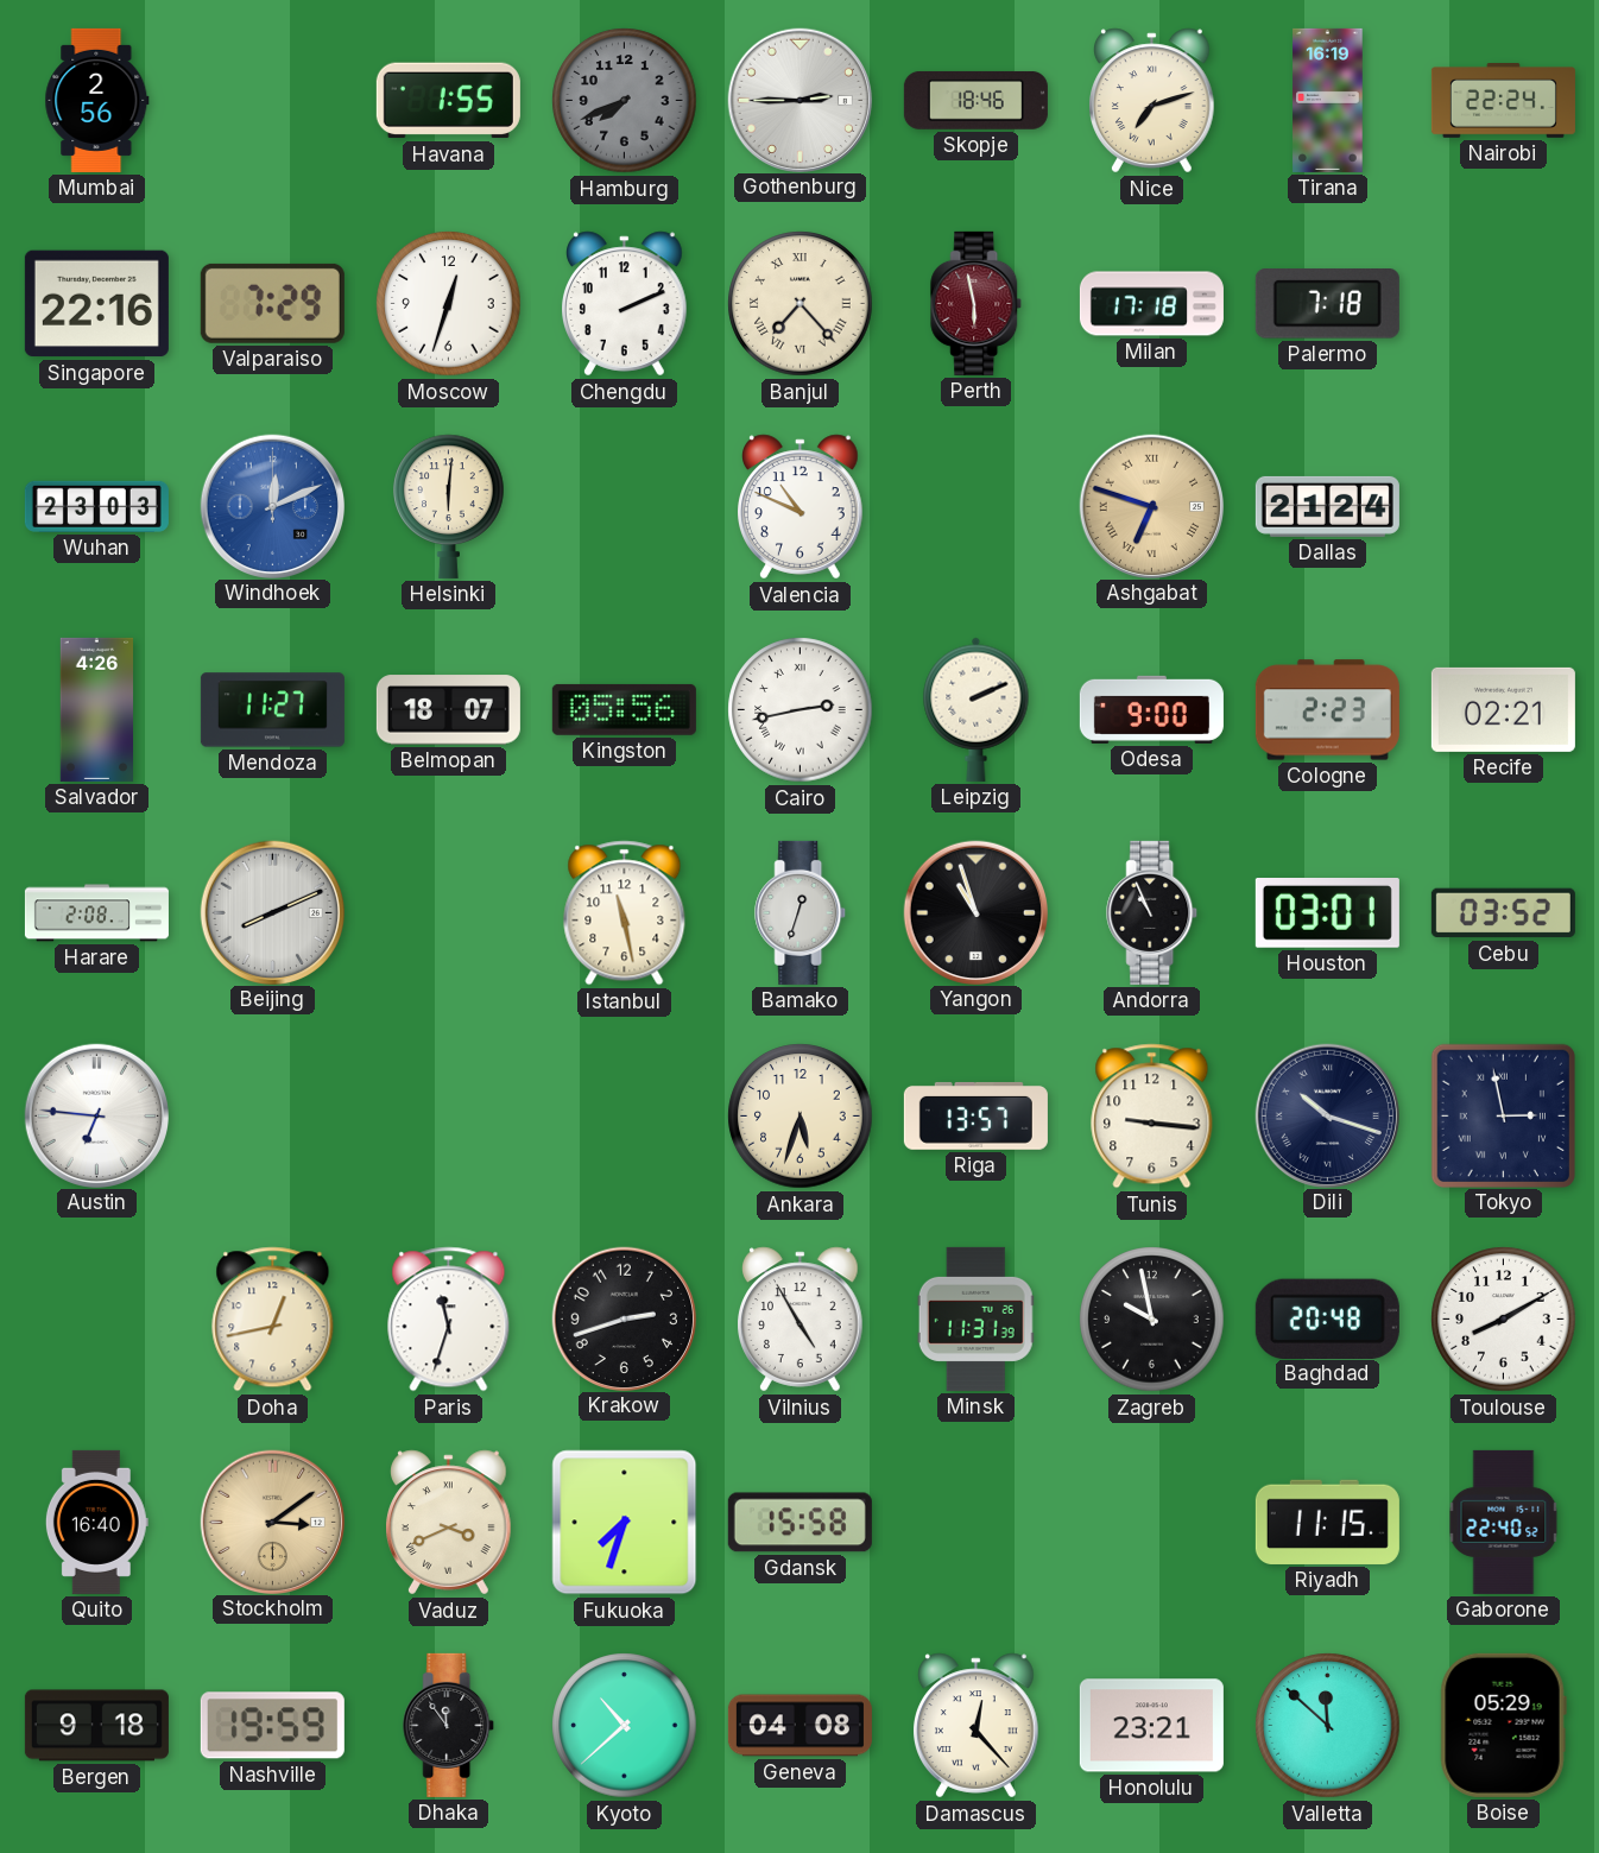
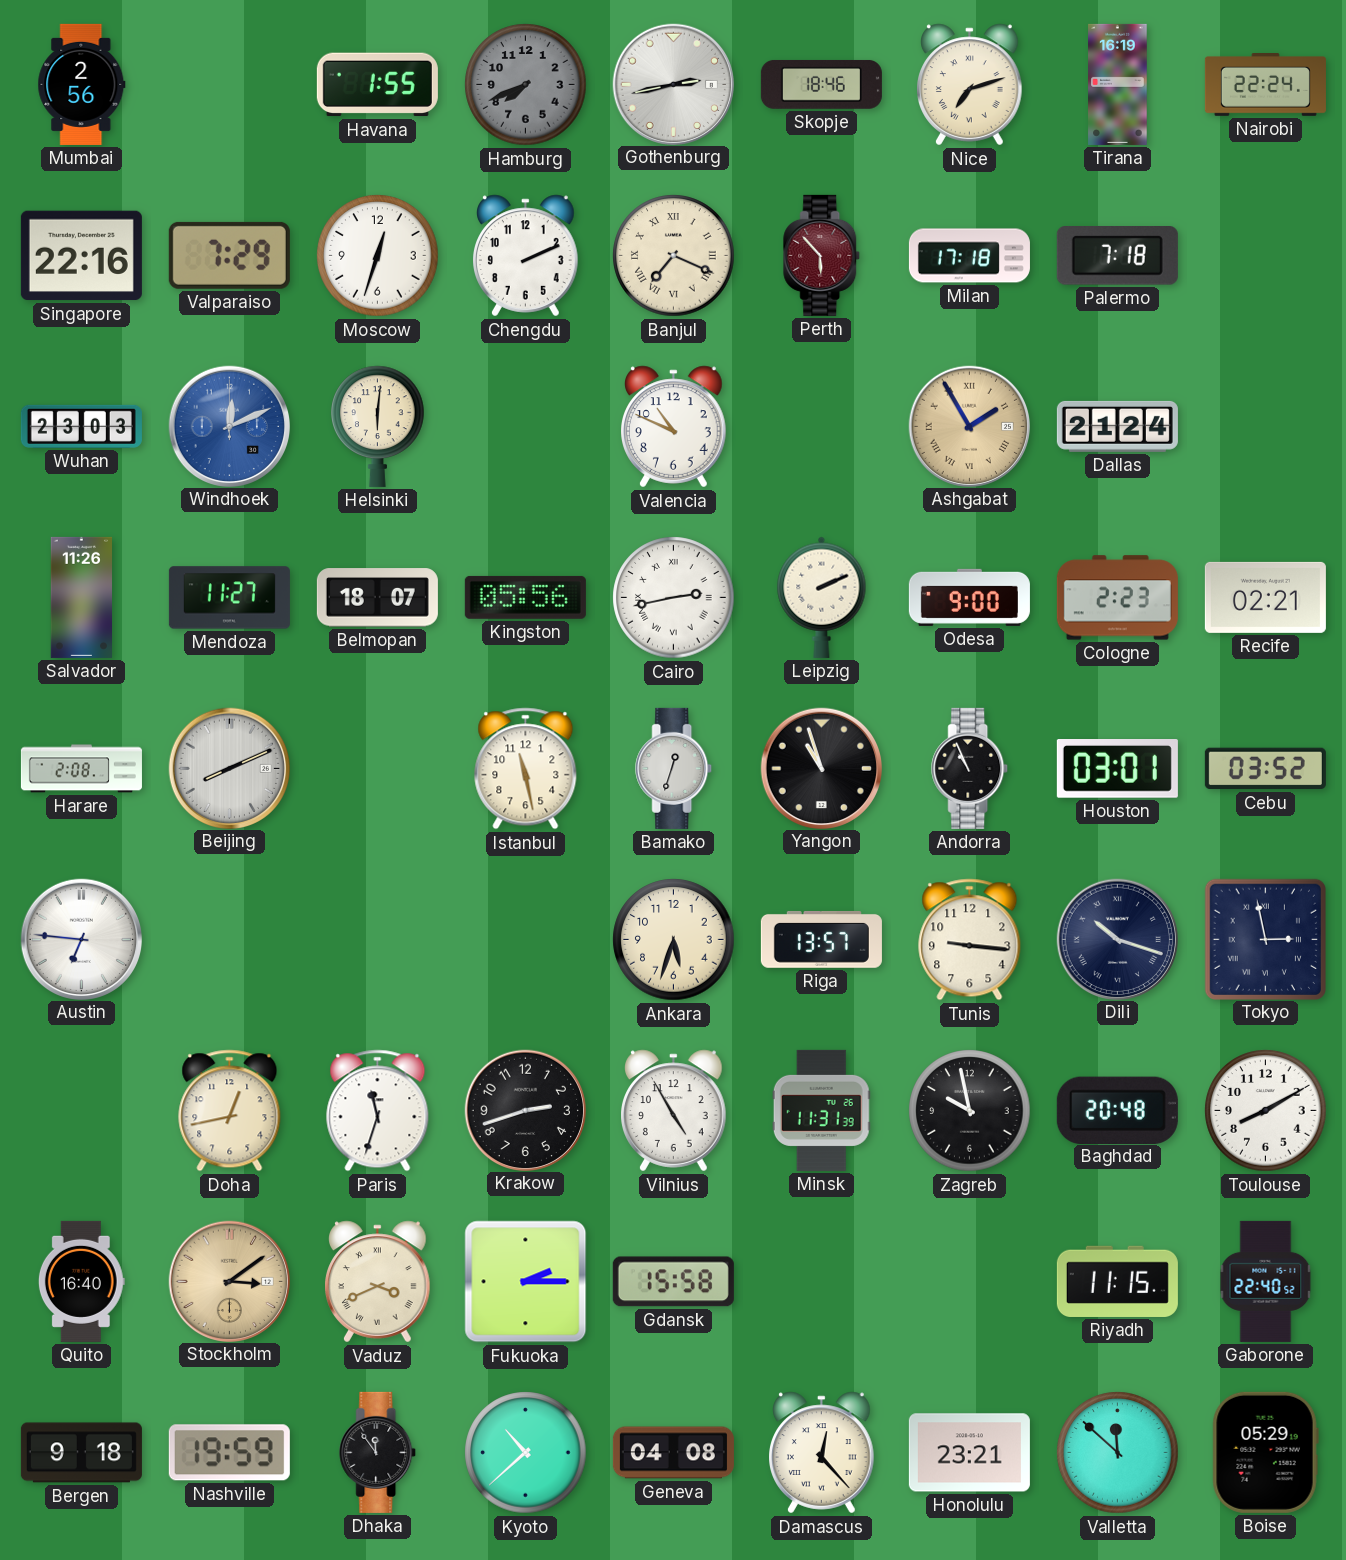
Gothenburg: 2:45 -> 2:43 (674, 84)
Banjul: 7:23 -> 7:19 (674, 256)
Perth: 5:58 -> 5:53 (822, 255)
Ashgabat: 6:48 -> 1:55 (970, 426)
Salvador: 4:26 -> 11:26 (82, 597)
Fukuoka: 7:33 -> 2:15 (526, 1282)
